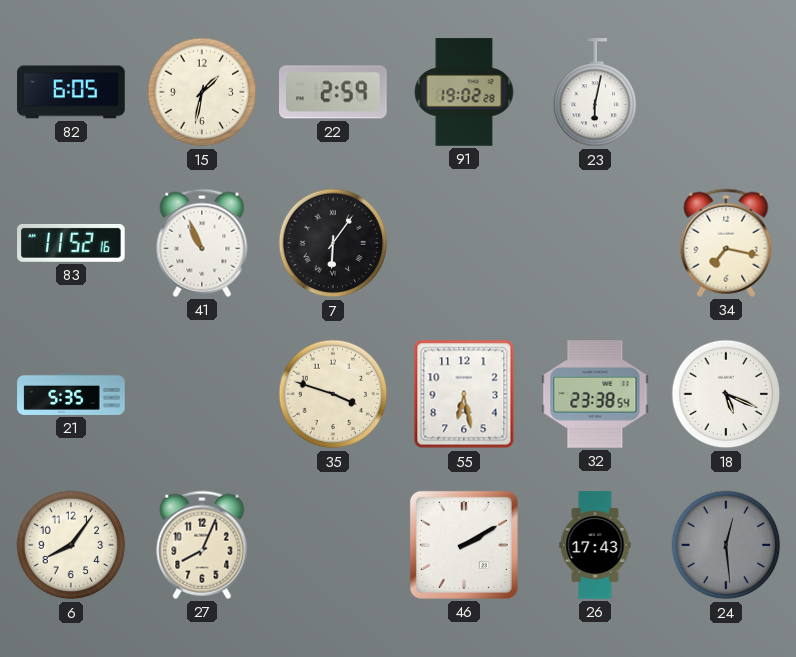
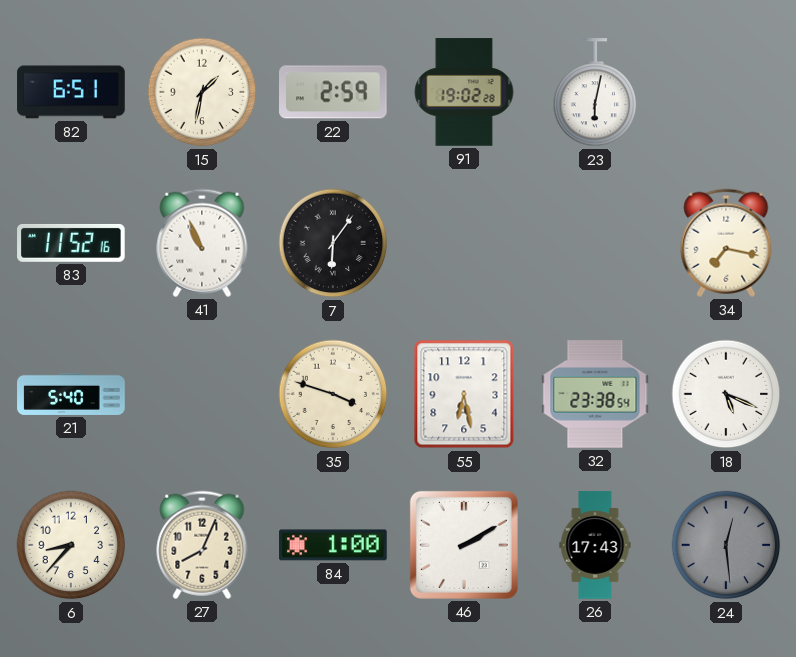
82: 6:05 -> 6:51 (71, 92)
21: 5:35 -> 5:40 (71, 394)
6: 8:06 -> 8:37 (71, 545)
84: none -> 1:00 (333, 545)
